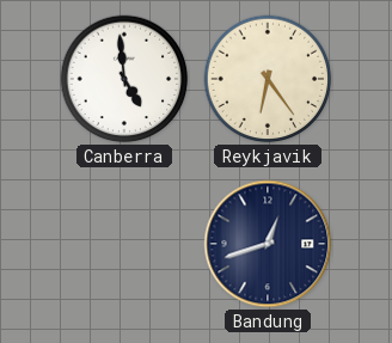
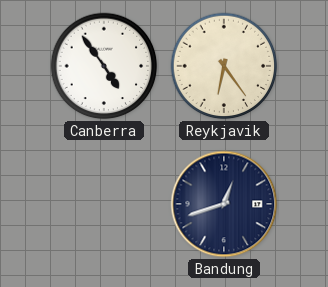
Canberra: 4:59 -> 4:54 (104, 66)
